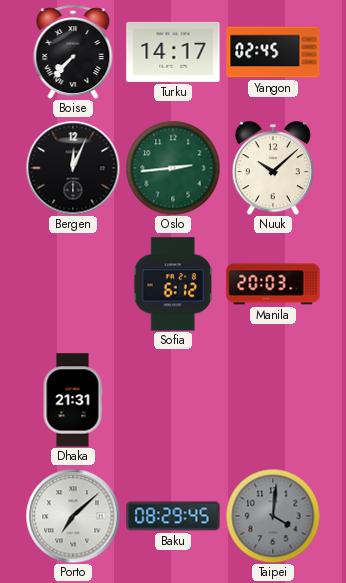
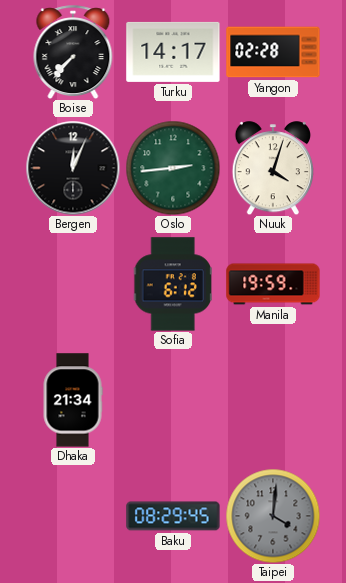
Yangon: 02:45 -> 02:28 (273, 52)
Nuuk: 10:08 -> 4:03 (273, 168)
Manila: 20:03 -> 19:59 (273, 284)
Dhaka: 21:31 -> 21:34 (73, 400)
Porto: 7:08 -> none (73, 516)
